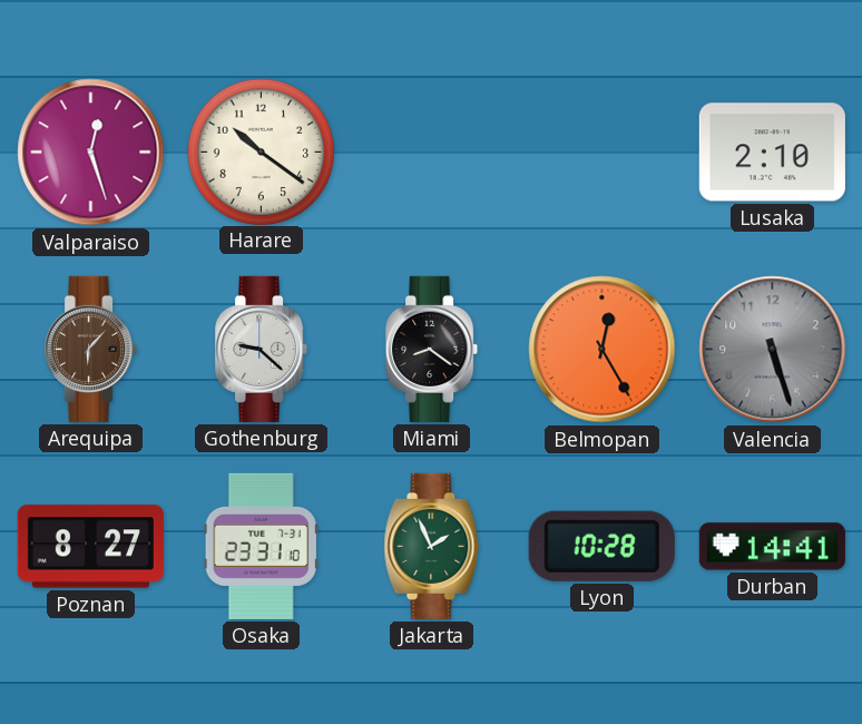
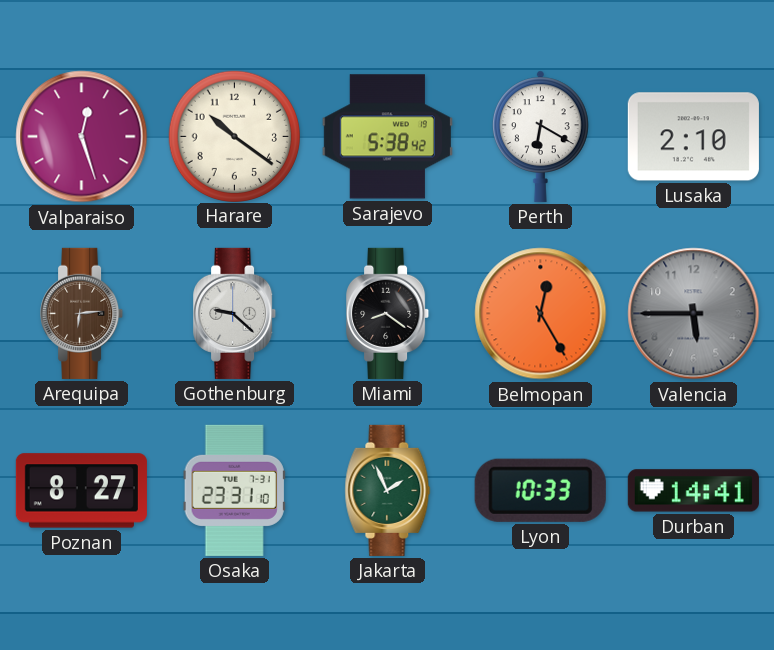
Sarajevo: none -> 5:38 (387, 137)
Perth: none -> 6:20 (541, 136)
Arequipa: 6:07 -> 6:14 (82, 313)
Valencia: 5:27 -> 5:45 (694, 314)
Lyon: 10:28 -> 10:33 (540, 490)
